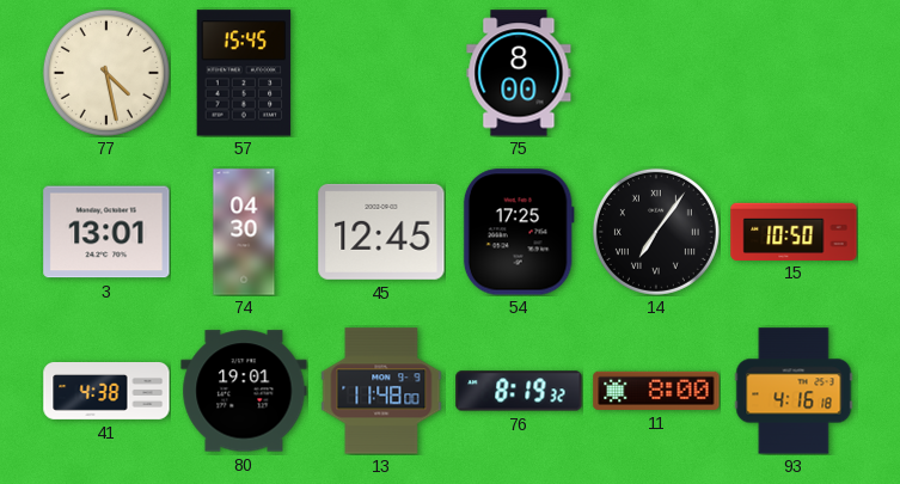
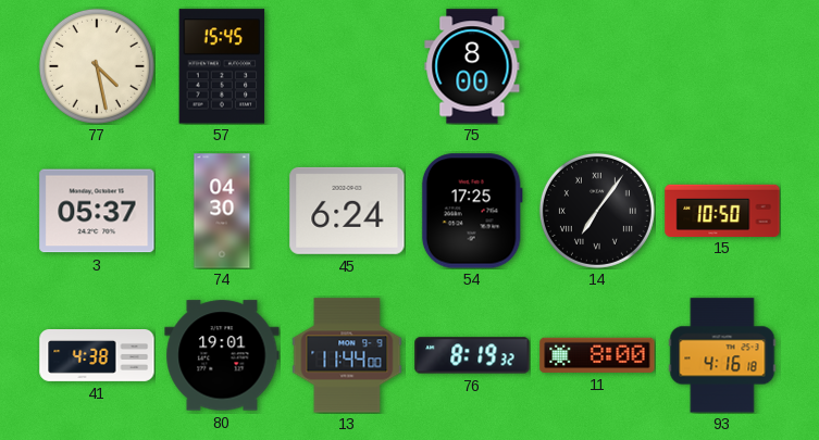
3: 13:01 -> 05:37 (97, 211)
45: 12:45 -> 6:24 (347, 211)
13: 11:48 -> 11:44 (347, 355)
